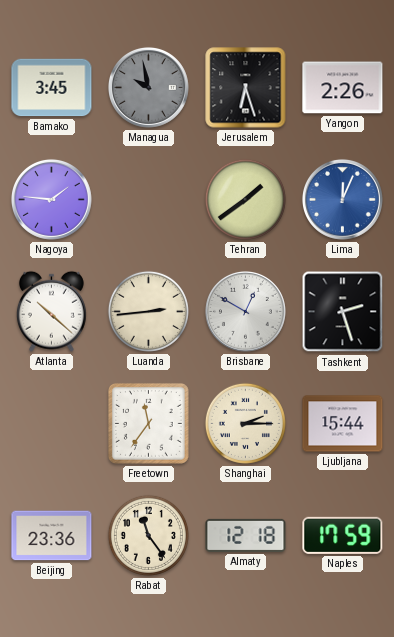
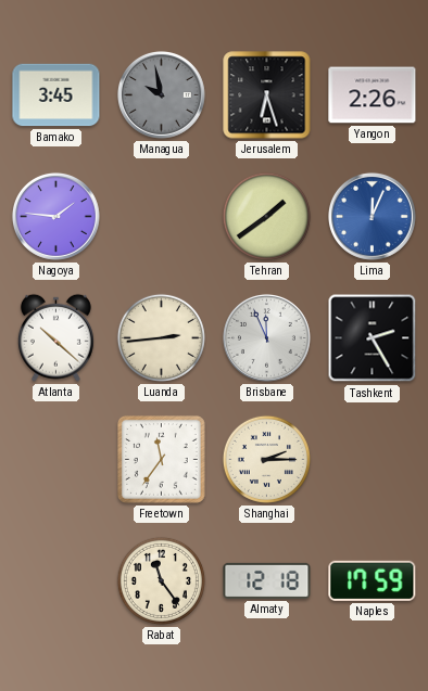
Brisbane: 12:50 -> 11:56 (266, 337)
Tashkent: 2:27 -> 2:25 (373, 338)
Ljubljana: 15:44 -> none (343, 424)
Beijing: 23:36 -> none (52, 536)
